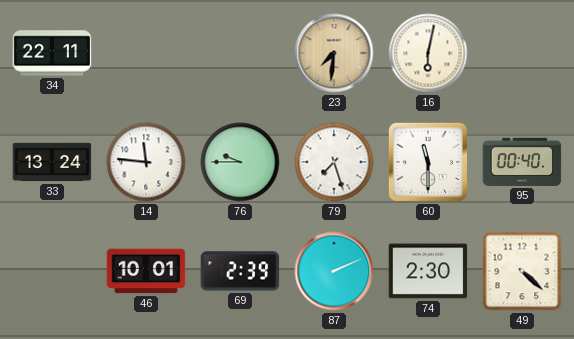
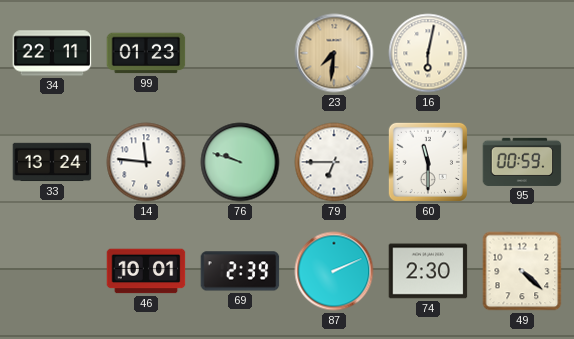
99: none -> 01:23 (146, 53)
76: 9:45 -> 9:48 (240, 162)
79: 7:27 -> 6:45 (334, 162)
95: 00:40 -> 00:59 (522, 162)
